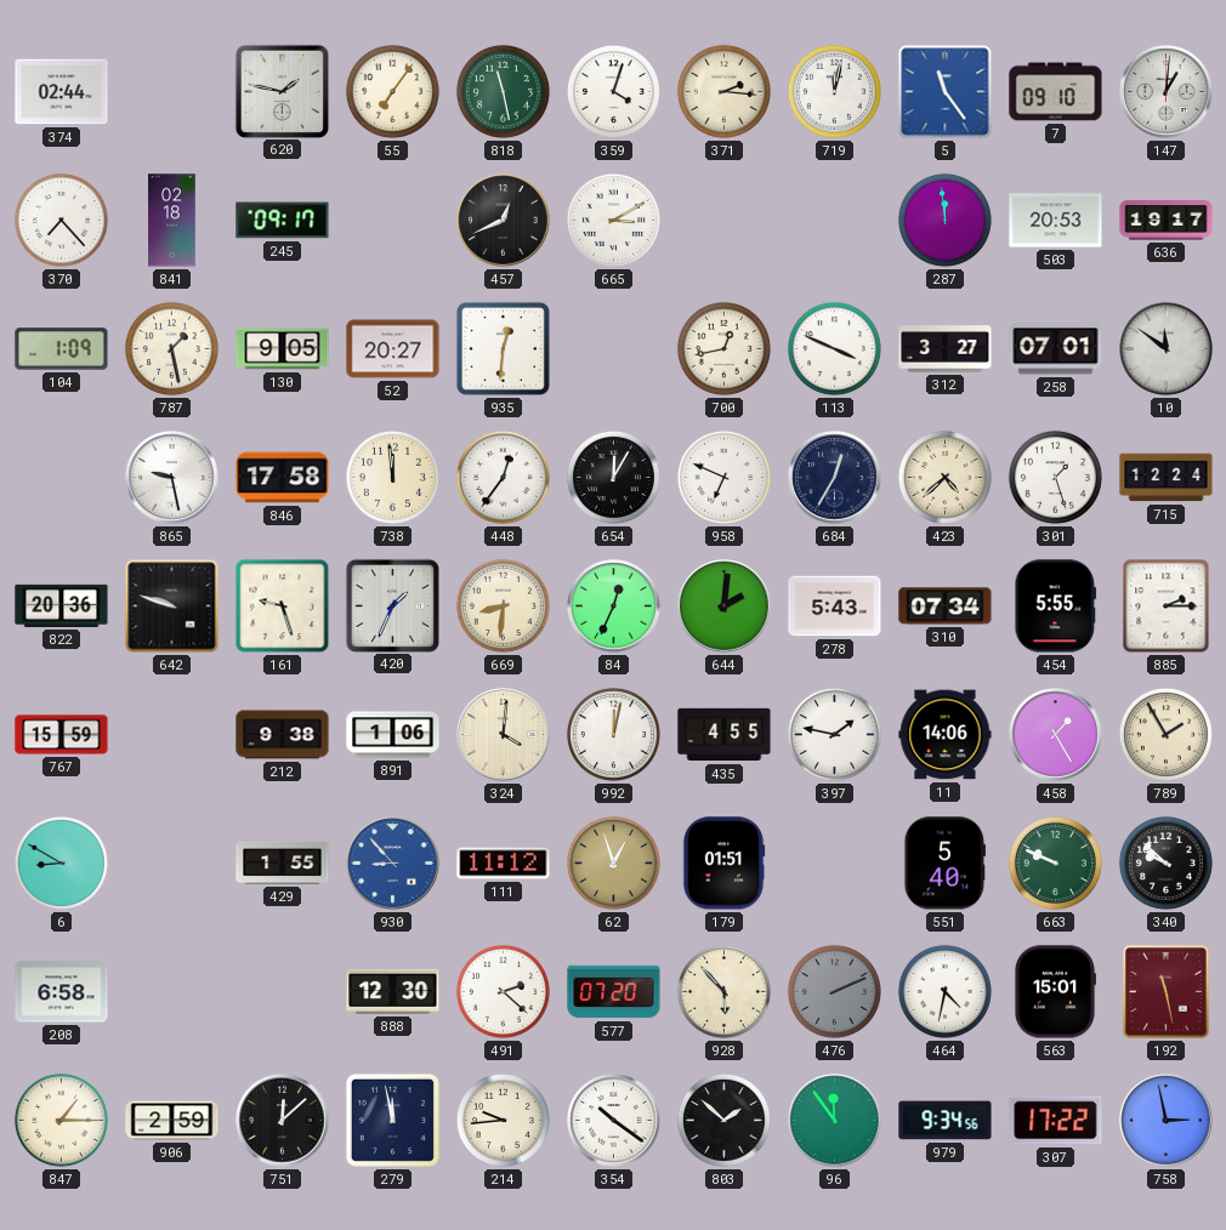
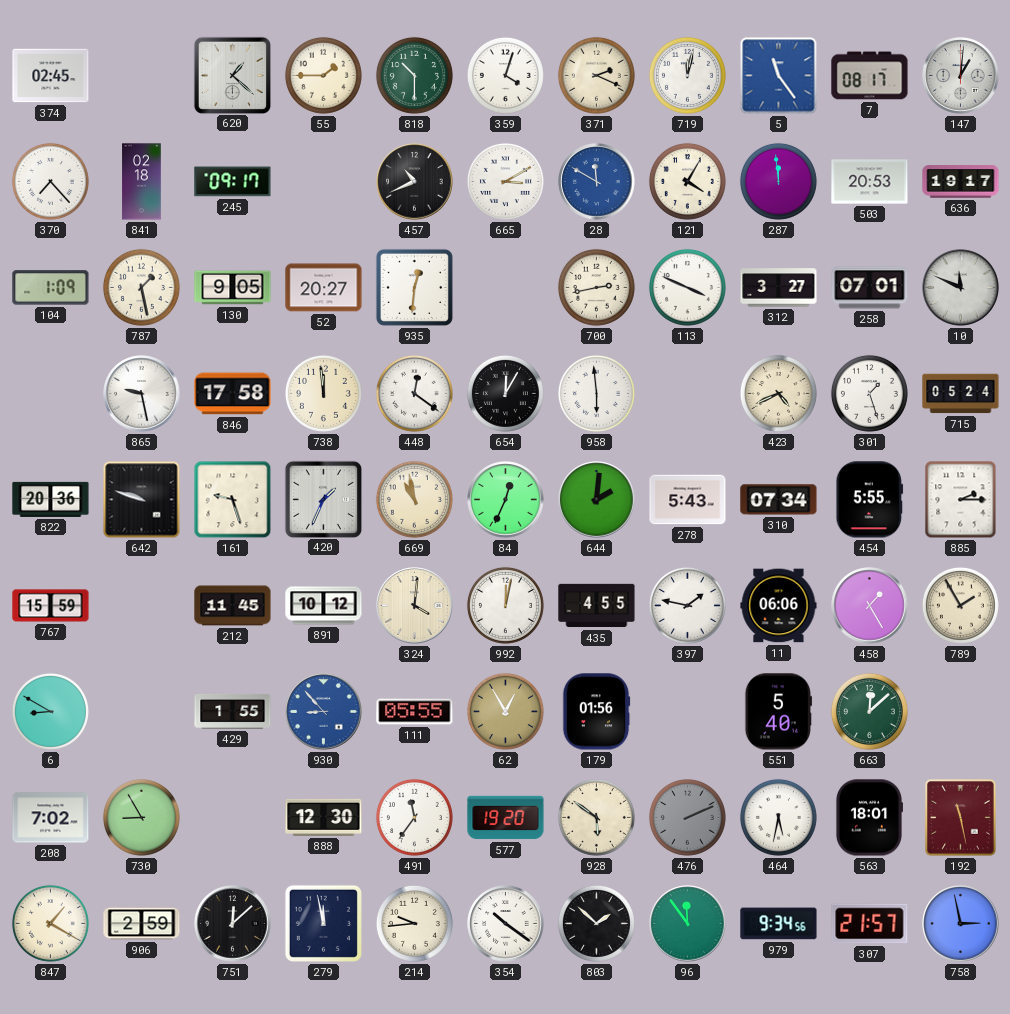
374: 02:44 -> 02:45 (51, 76)
620: 1:47 -> 1:22 (232, 75)
55: 7:06 -> 1:45 (323, 75)
818: 11:28 -> 10:30 (414, 75)
371: 2:16 -> 2:19 (596, 75)
7: 09:10 -> 08:17 (870, 76)
457: 12:41 -> 10:41 (415, 182)
28: none -> 11:50 (597, 182)
121: none -> 4:05 (687, 181)
700: 12:43 -> 2:43 (596, 287)
10: 11:51 -> 11:49 (961, 288)
448: 12:36 -> 12:21 (414, 393)
958: 6:49 -> 5:59 (596, 393)
684: 12:35 -> none (835, 478)
423: 4:38 -> 4:41 (778, 393)
715: 12:24 -> 05:24 (961, 394)
669: 8:31 -> 10:58 (414, 499)
212: 9:38 -> 11:45 (233, 606)
891: 1:06 -> 10:12 (324, 606)
11: 14:06 -> 06:06 (779, 606)
111: 11:12 -> 05:55 (415, 712)
62: 12:57 -> 12:55 (505, 711)
179: 01:51 -> 01:56 (596, 712)
663: 9:49 -> 12:08 (869, 711)
340: 9:52 -> none (1165, 862)
208: 6:58 -> 7:02 (51, 818)
730: none -> 8:55 (141, 817)
491: 2:22 -> 11:36 (414, 817)
577: 07:20 -> 19:20 (506, 818)
928: 5:53 -> 5:51 (596, 817)
464: 4:32 -> 5:32 (778, 817)
563: 15:01 -> 18:01 (869, 818)
847: 1:15 -> 1:20 (50, 923)
307: 17:22 -> 21:57 (870, 924)
